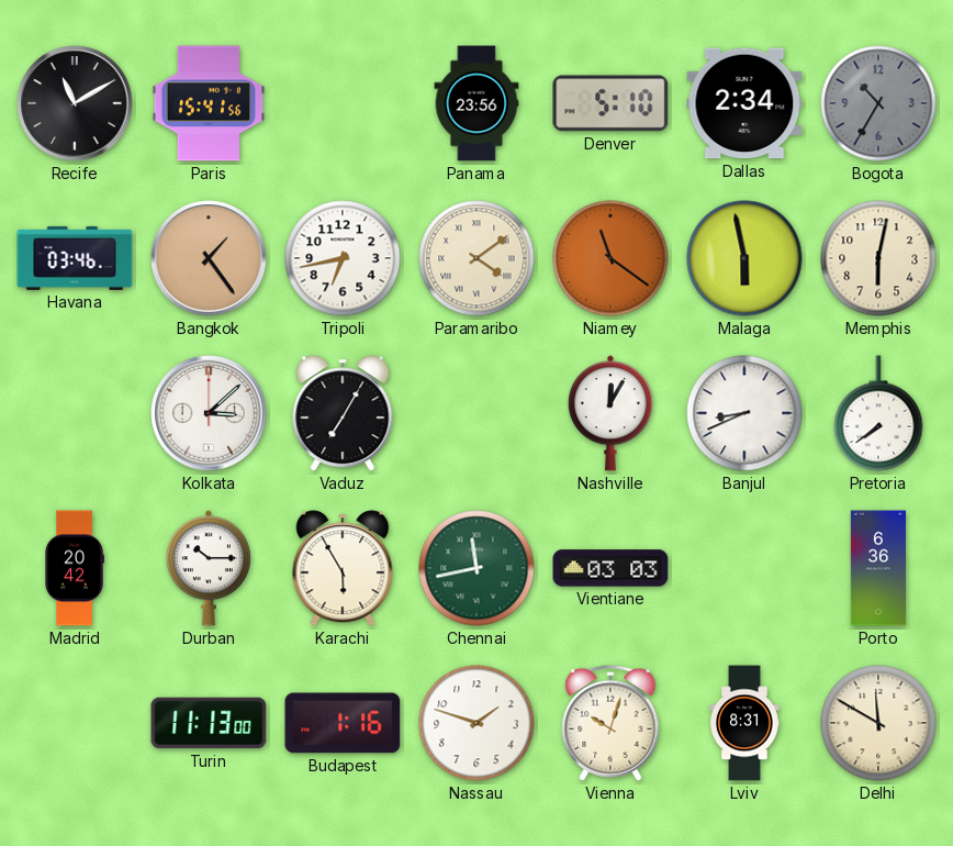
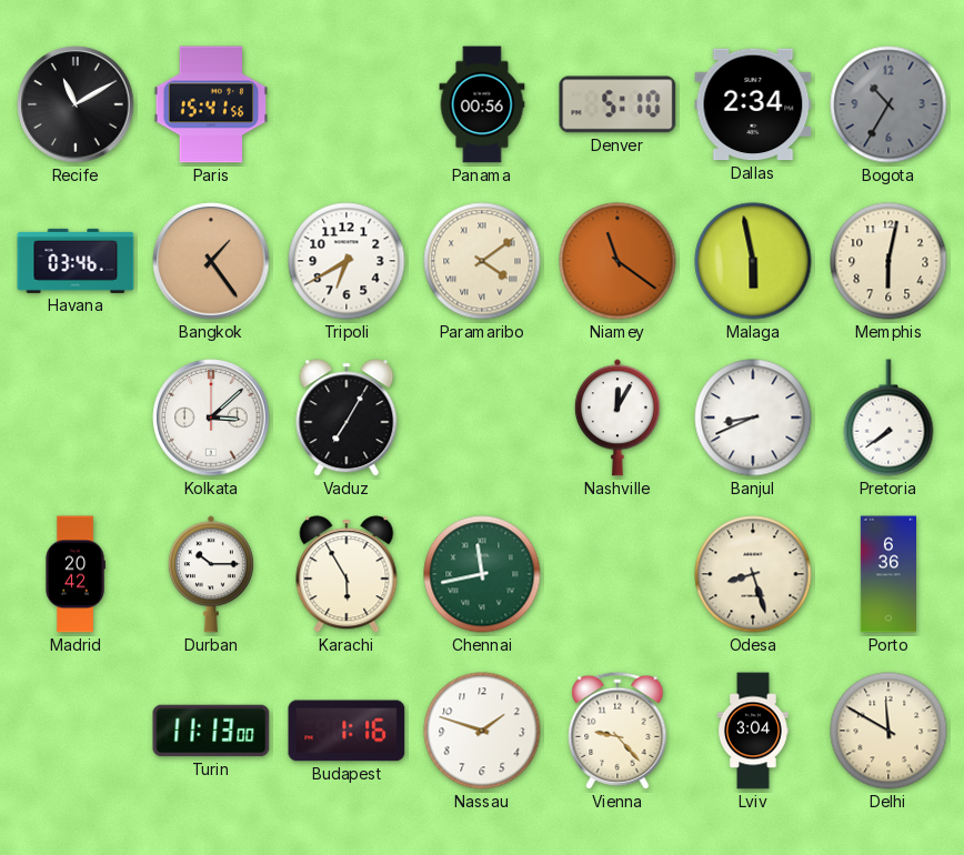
Panama: 23:56 -> 00:56 (482, 104)
Tripoli: 6:43 -> 6:40 (347, 261)
Vientiane: 03:03 -> none (610, 568)
Odesa: none -> 8:27 (753, 574)
Vienna: 10:03 -> 9:23 (617, 731)
Lviv: 8:31 -> 3:04 (754, 731)
